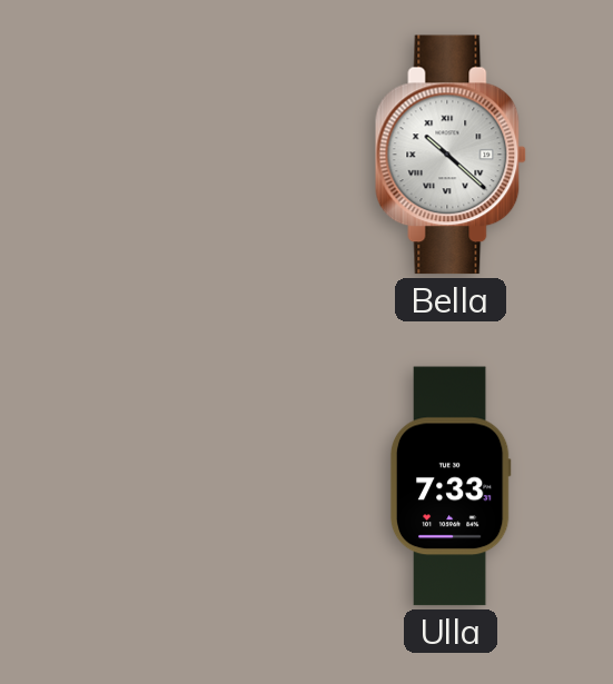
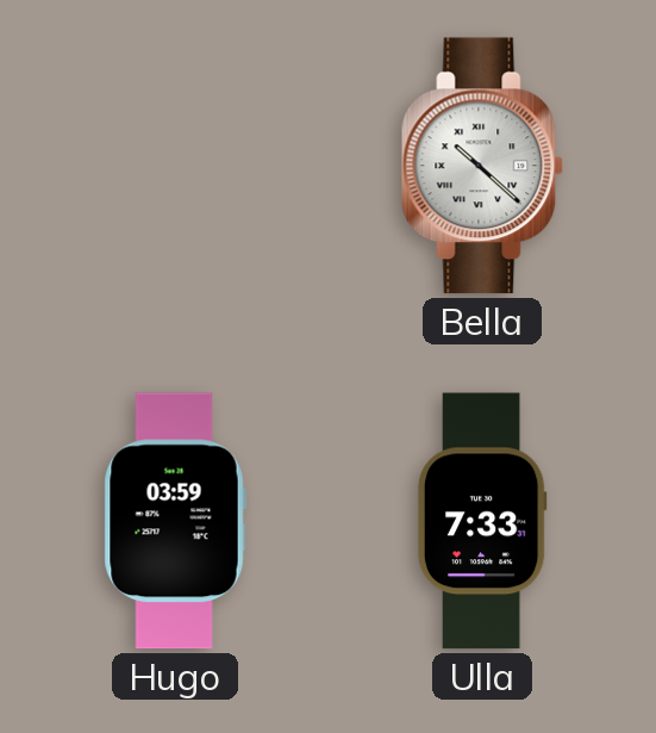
Hugo: none -> 03:59 (175, 521)
